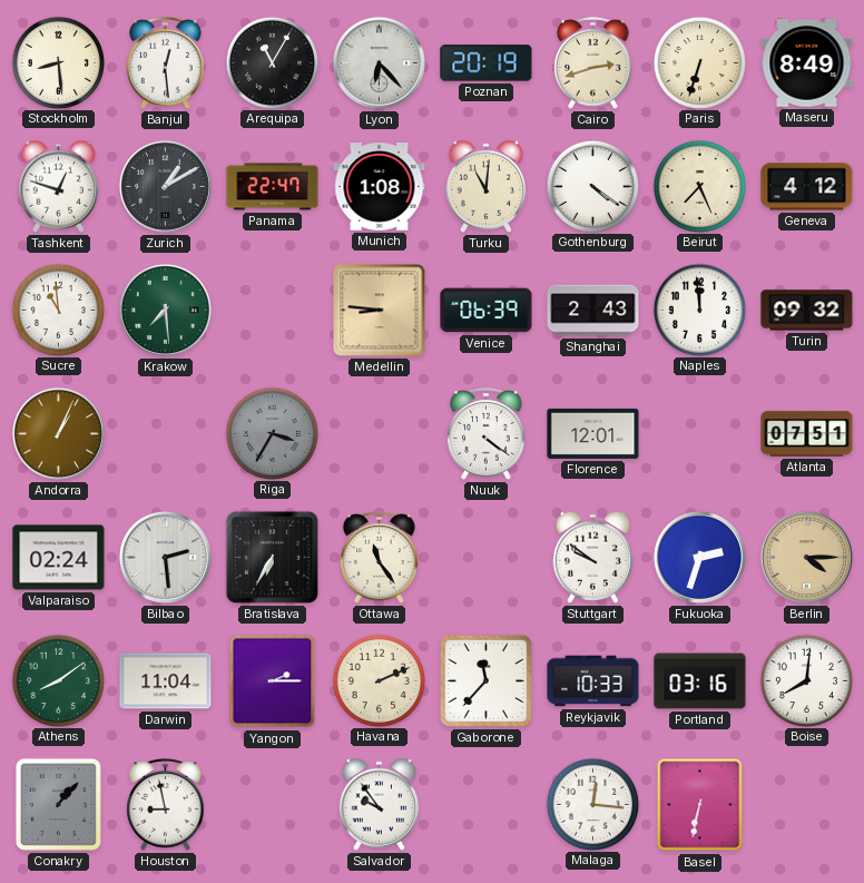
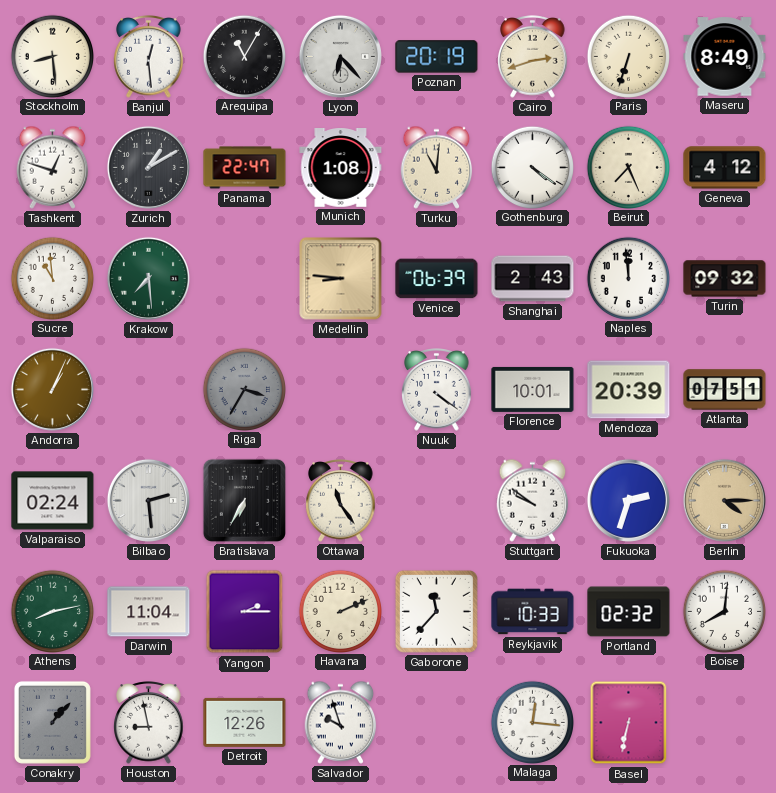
Florence: 12:01 -> 10:01 (533, 389)
Mendoza: none -> 20:39 (629, 390)
Athens: 8:09 -> 8:13 (52, 611)
Portland: 03:16 -> 02:32 (629, 612)
Detroit: none -> 12:26 (245, 722)
Salvador: 9:54 -> 9:57 (341, 722)
